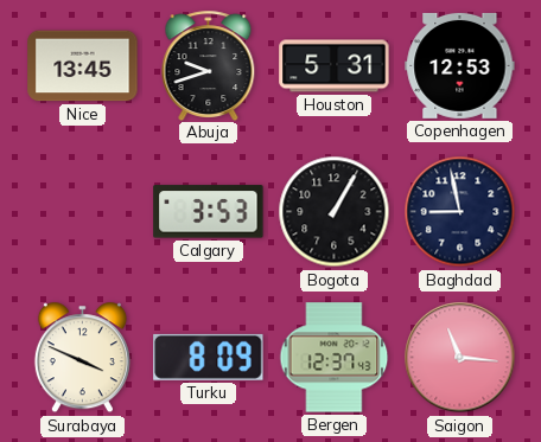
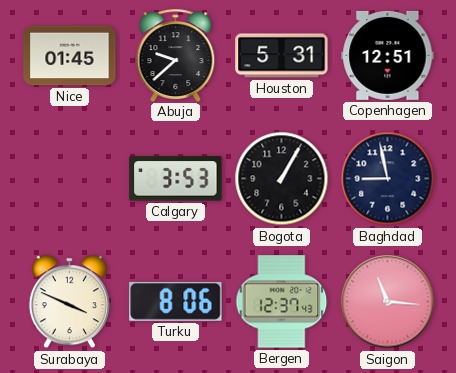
Nice: 13:45 -> 01:45 (70, 56)
Abuja: 9:42 -> 9:38 (176, 55)
Copenhagen: 12:53 -> 12:51 (388, 55)
Turku: 8:09 -> 8:06 (176, 301)
